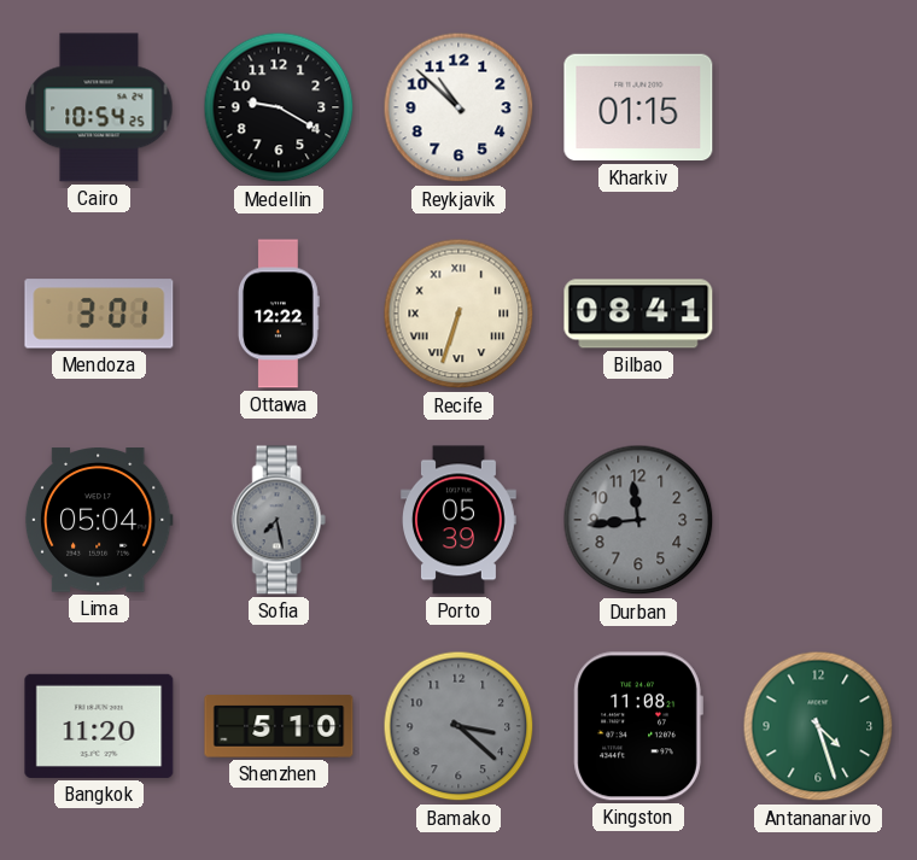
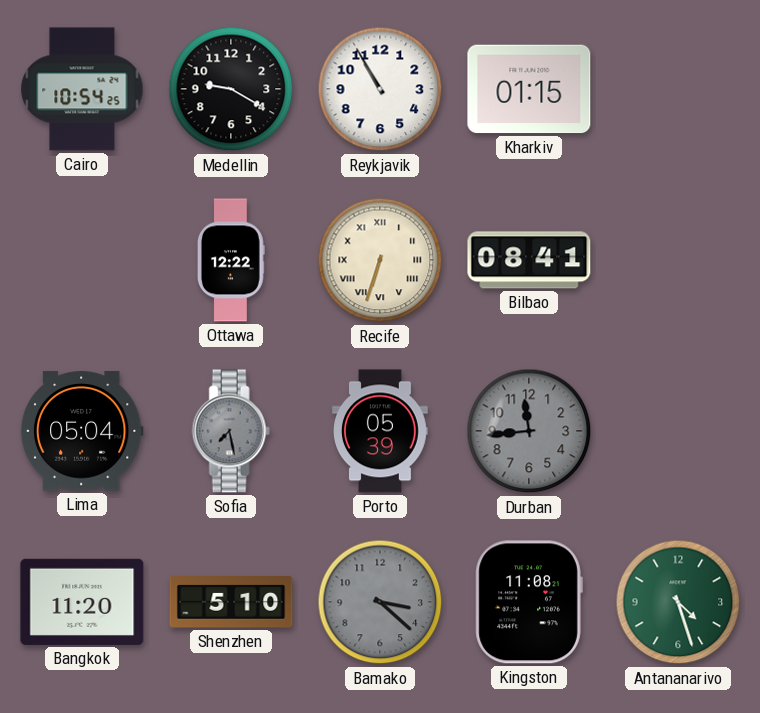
Reykjavik: 10:52 -> 10:55 (380, 89)
Mendoza: 3:01 -> none (99, 314)
